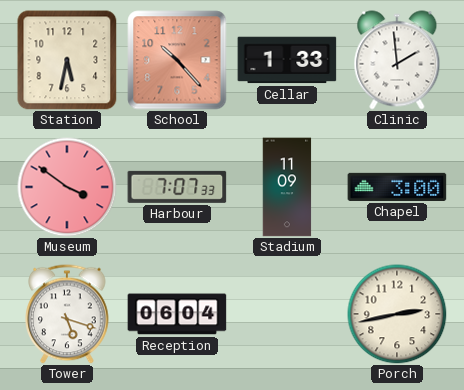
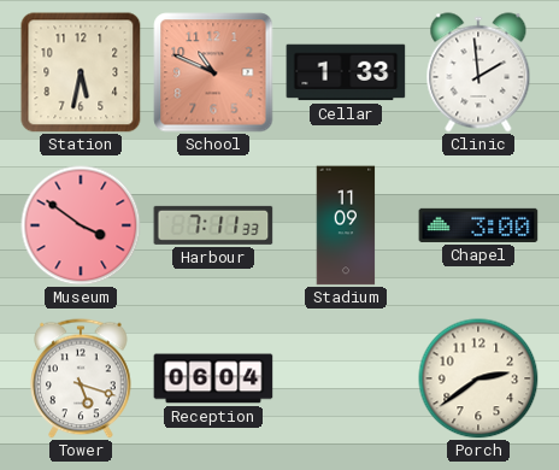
School: 10:23 -> 10:49 (213, 72)
Harbour: 7:07 -> 7:11 (213, 225)
Porch: 2:43 -> 2:39 (478, 378)
